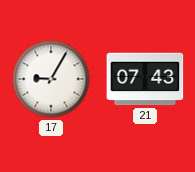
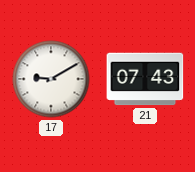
17: 9:05 -> 9:10 (51, 79)
